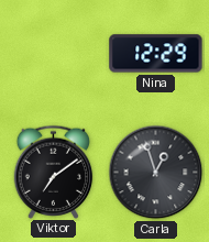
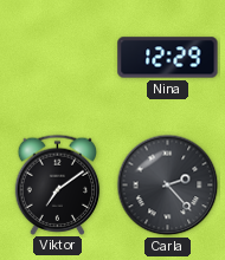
Carla: 12:57 -> 2:23 (168, 186)
